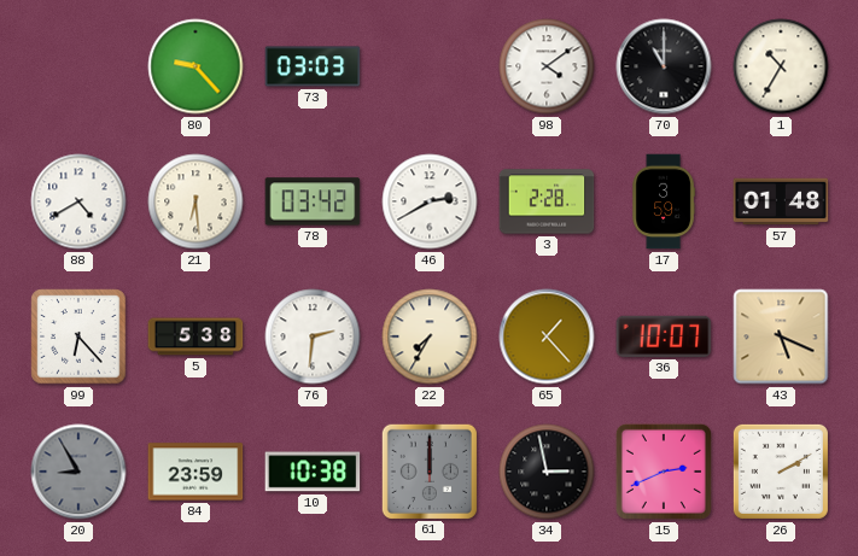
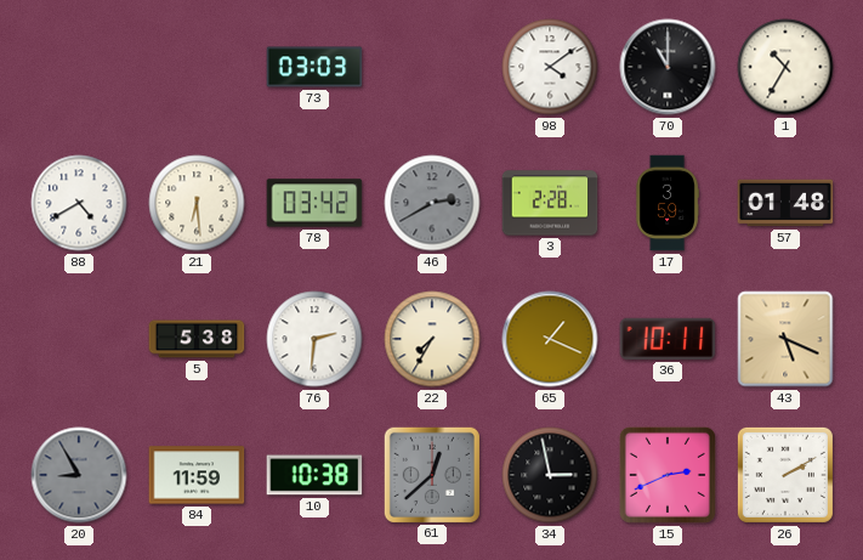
80: 9:23 -> none (195, 66)
46 dial: white -> grey (432, 203)
99: 6:23 -> none (78, 336)
65: 1:23 -> 1:19 (550, 339)
36: 10:07 -> 10:11 (668, 339)
84: 23:59 -> 11:59 (197, 475)
61: 12:00 -> 12:38 (431, 474)
